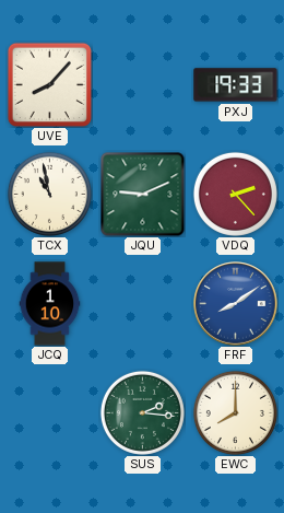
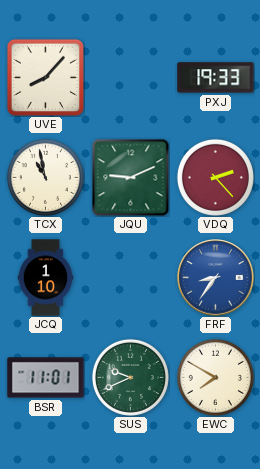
FRF: 8:09 -> 8:36 (216, 278)
BSR: none -> 11:01 (46, 378)
SUS: 2:16 -> 9:41 (130, 377)
EWC: 8:00 -> 7:50 (215, 377)
